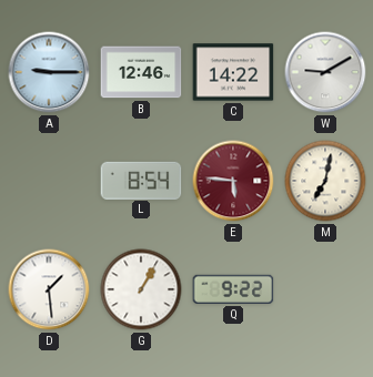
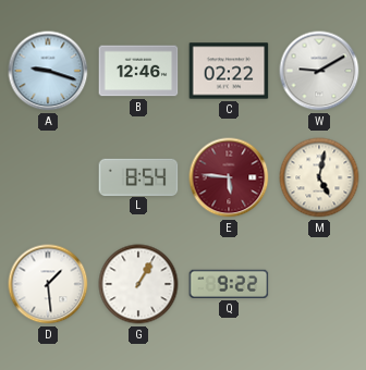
A: 9:15 -> 9:18 (48, 71)
C: 14:22 -> 02:22 (229, 71)
M: 7:02 -> 5:02 (319, 177)
